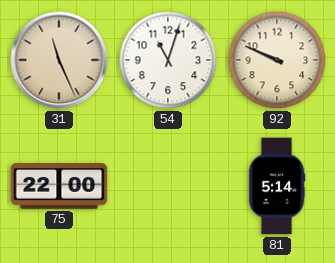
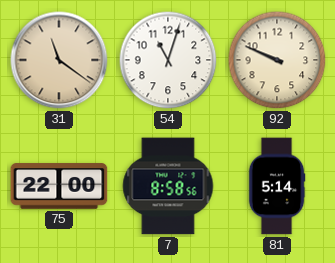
31: 11:26 -> 11:21 (59, 60)
7: none -> 8:58 (168, 186)
